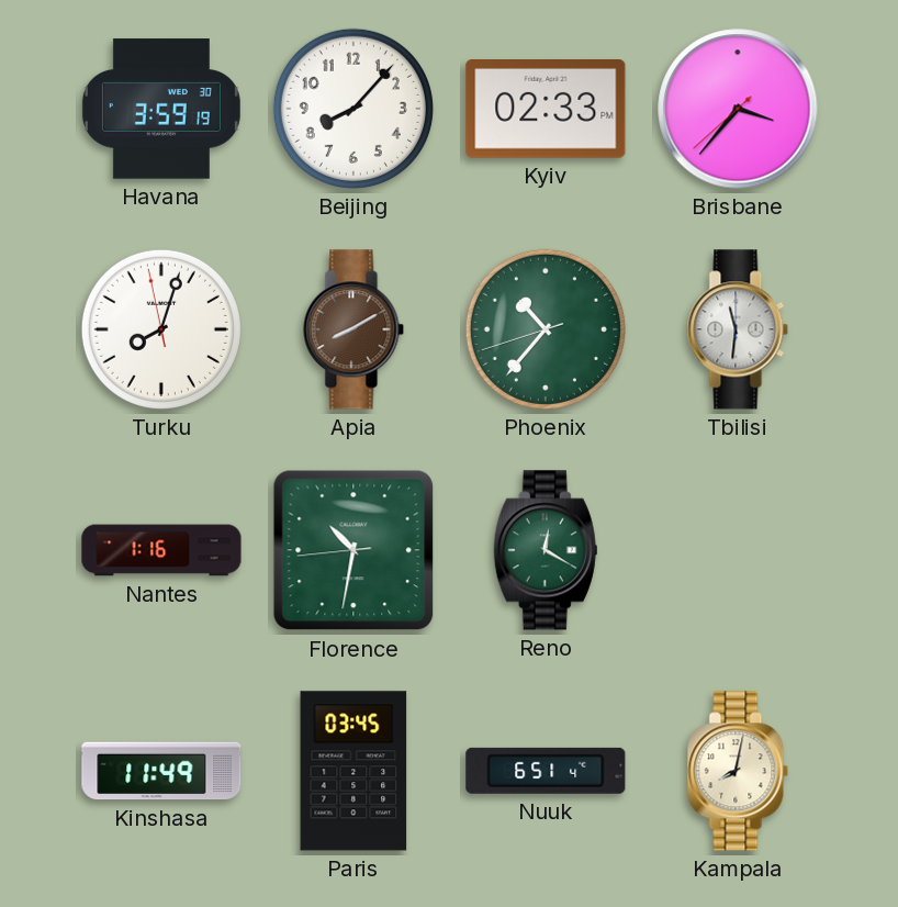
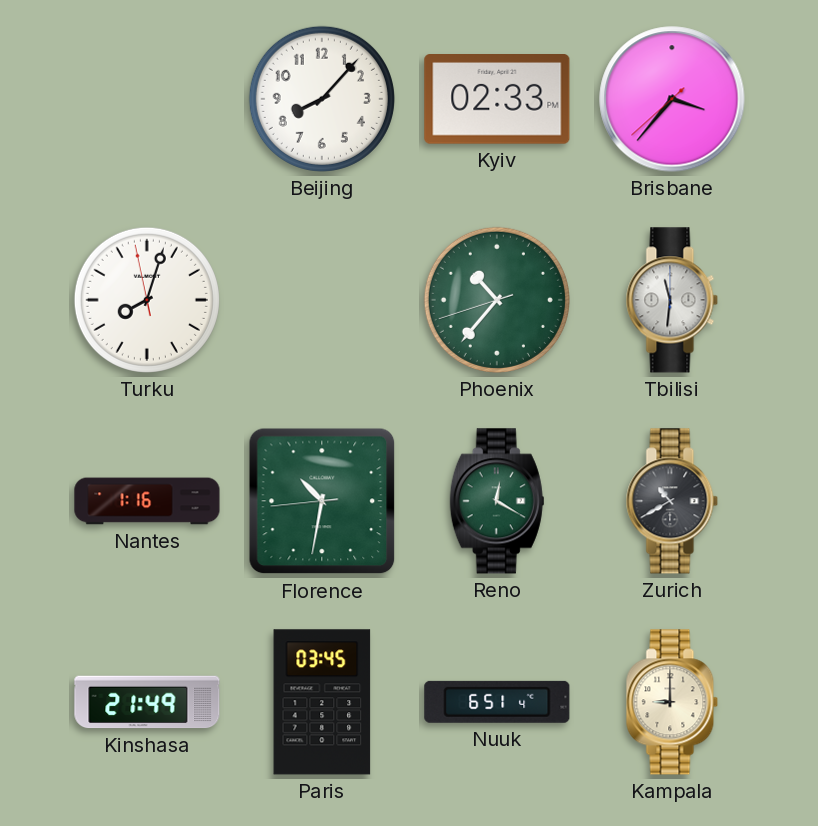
Havana: 3:59 -> none (161, 109)
Apia: 8:10 -> none (353, 329)
Zurich: none -> 10:40 (672, 501)
Kinshasa: 11:49 -> 21:49 (147, 702)
Kampala: 8:02 -> 9:00 (672, 702)
